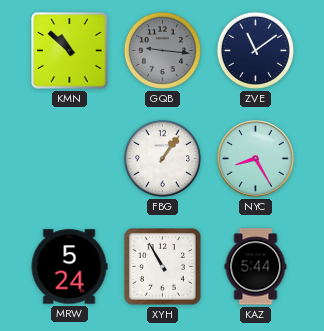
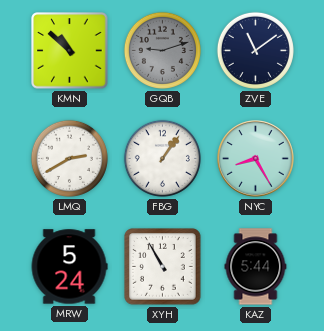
GQB: 9:16 -> 9:12 (162, 50)
LMQ: none -> 2:40 (69, 158)
